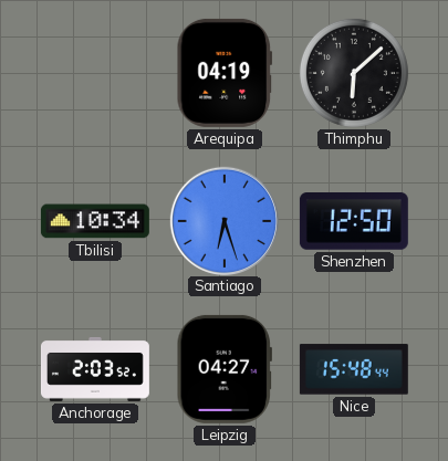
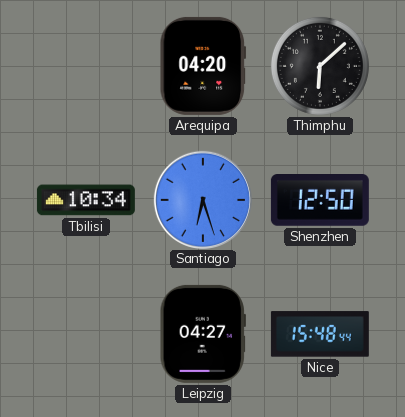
Arequipa: 04:19 -> 04:20 (203, 66)
Anchorage: 2:03 -> none (95, 369)
